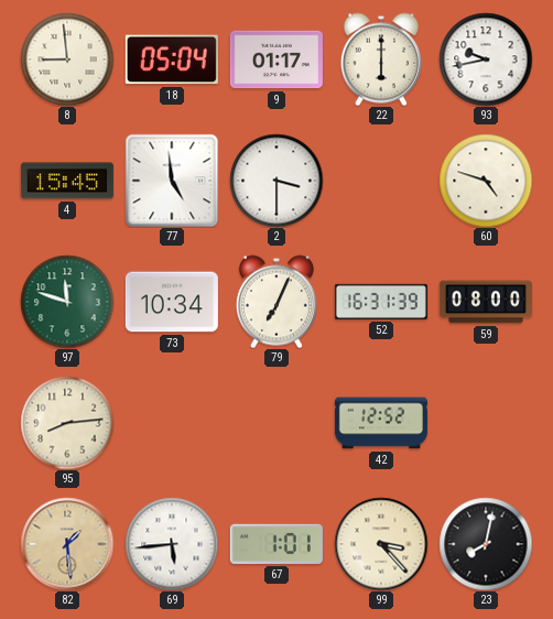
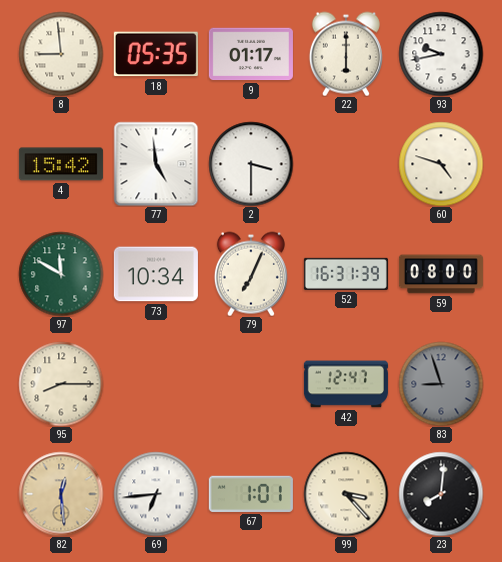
18: 05:04 -> 05:35 (156, 54)
4: 15:45 -> 15:42 (61, 164)
97: 11:48 -> 11:50 (61, 274)
95: 8:14 -> 8:15 (61, 384)
42: 12:52 -> 12:47 (346, 384)
83: none -> 8:57 (441, 384)
82: 1:29 -> 12:29 (61, 494)
69: 5:44 -> 6:44 (156, 494)
23: 8:02 -> 8:01 (441, 494)
